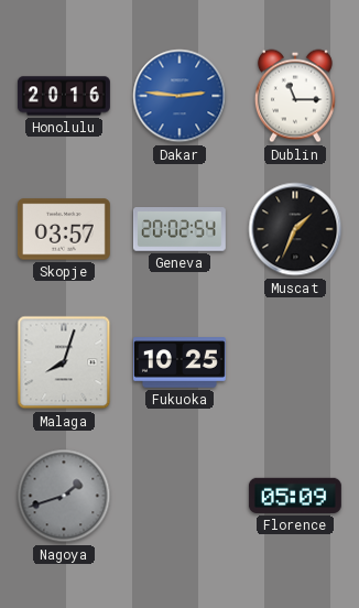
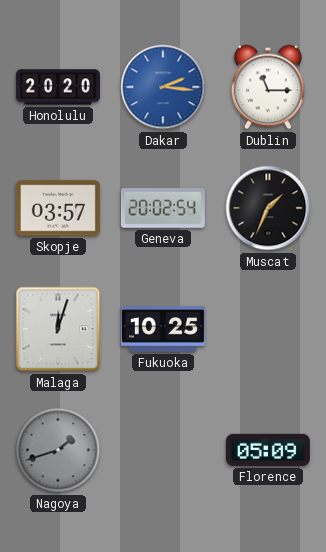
Honolulu: 20:16 -> 20:20 (58, 87)
Dakar: 2:46 -> 2:16 (163, 87)
Malaga: 8:03 -> 12:03 (58, 329)
